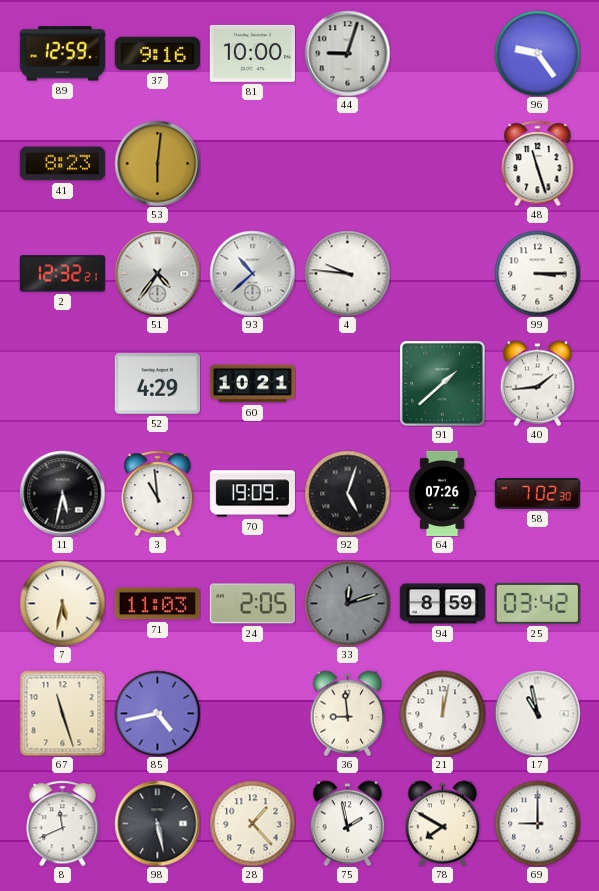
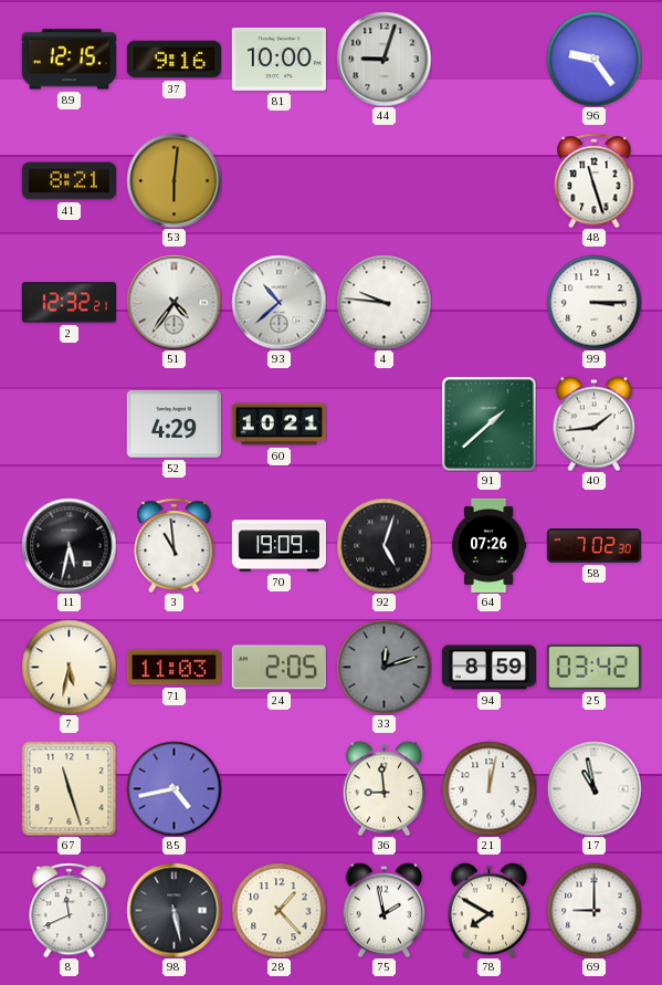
89: 12:59 -> 12:15 (69, 60)
41: 8:23 -> 8:21 (69, 181)
